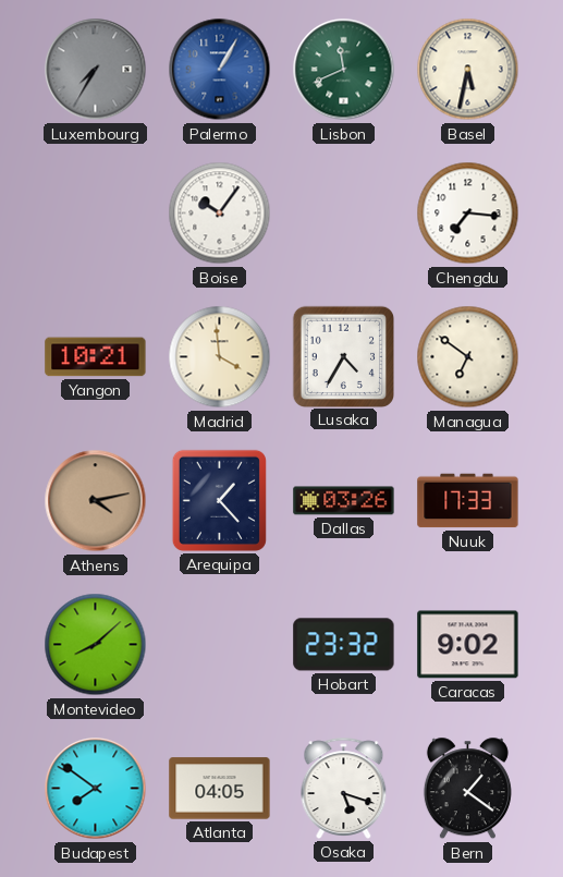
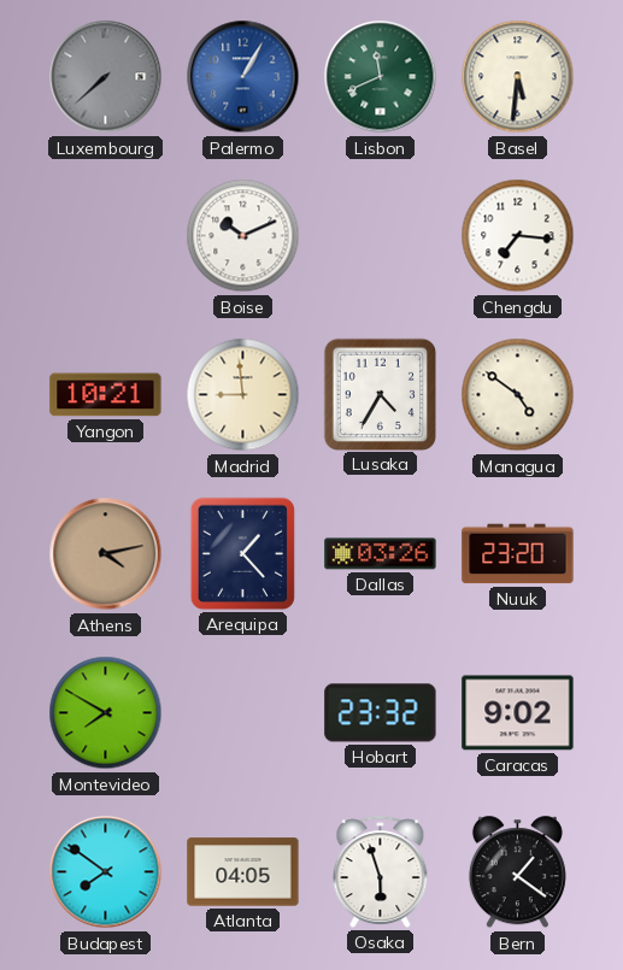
Luxembourg: 7:35 -> 7:38 (106, 77)
Basel: 5:32 -> 5:31 (518, 77)
Boise: 10:06 -> 10:11 (243, 236)
Madrid: 3:59 -> 8:59 (243, 395)
Managua: 6:51 -> 4:51 (518, 395)
Nuuk: 17:33 -> 23:20 (518, 554)
Montevideo: 8:08 -> 7:50 (106, 713)
Osaka: 5:18 -> 5:57 (381, 871)
